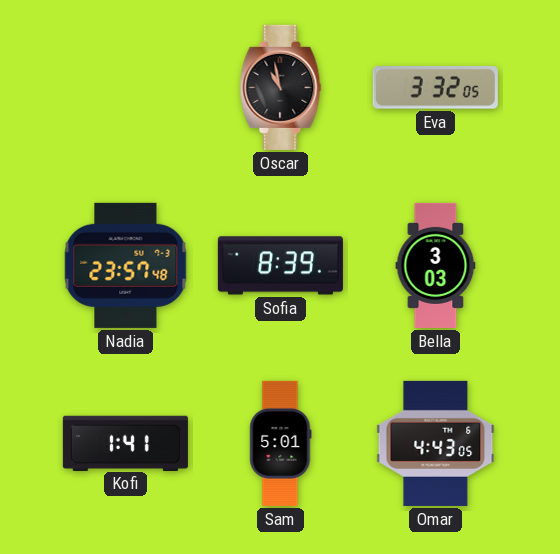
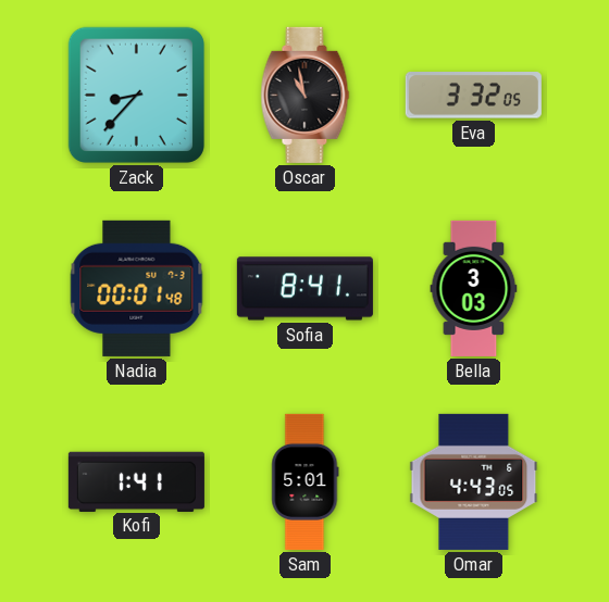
Zack: none -> 8:37 (136, 95)
Nadia: 23:57 -> 00:01 (137, 288)
Sofia: 8:39 -> 8:41 (304, 289)
